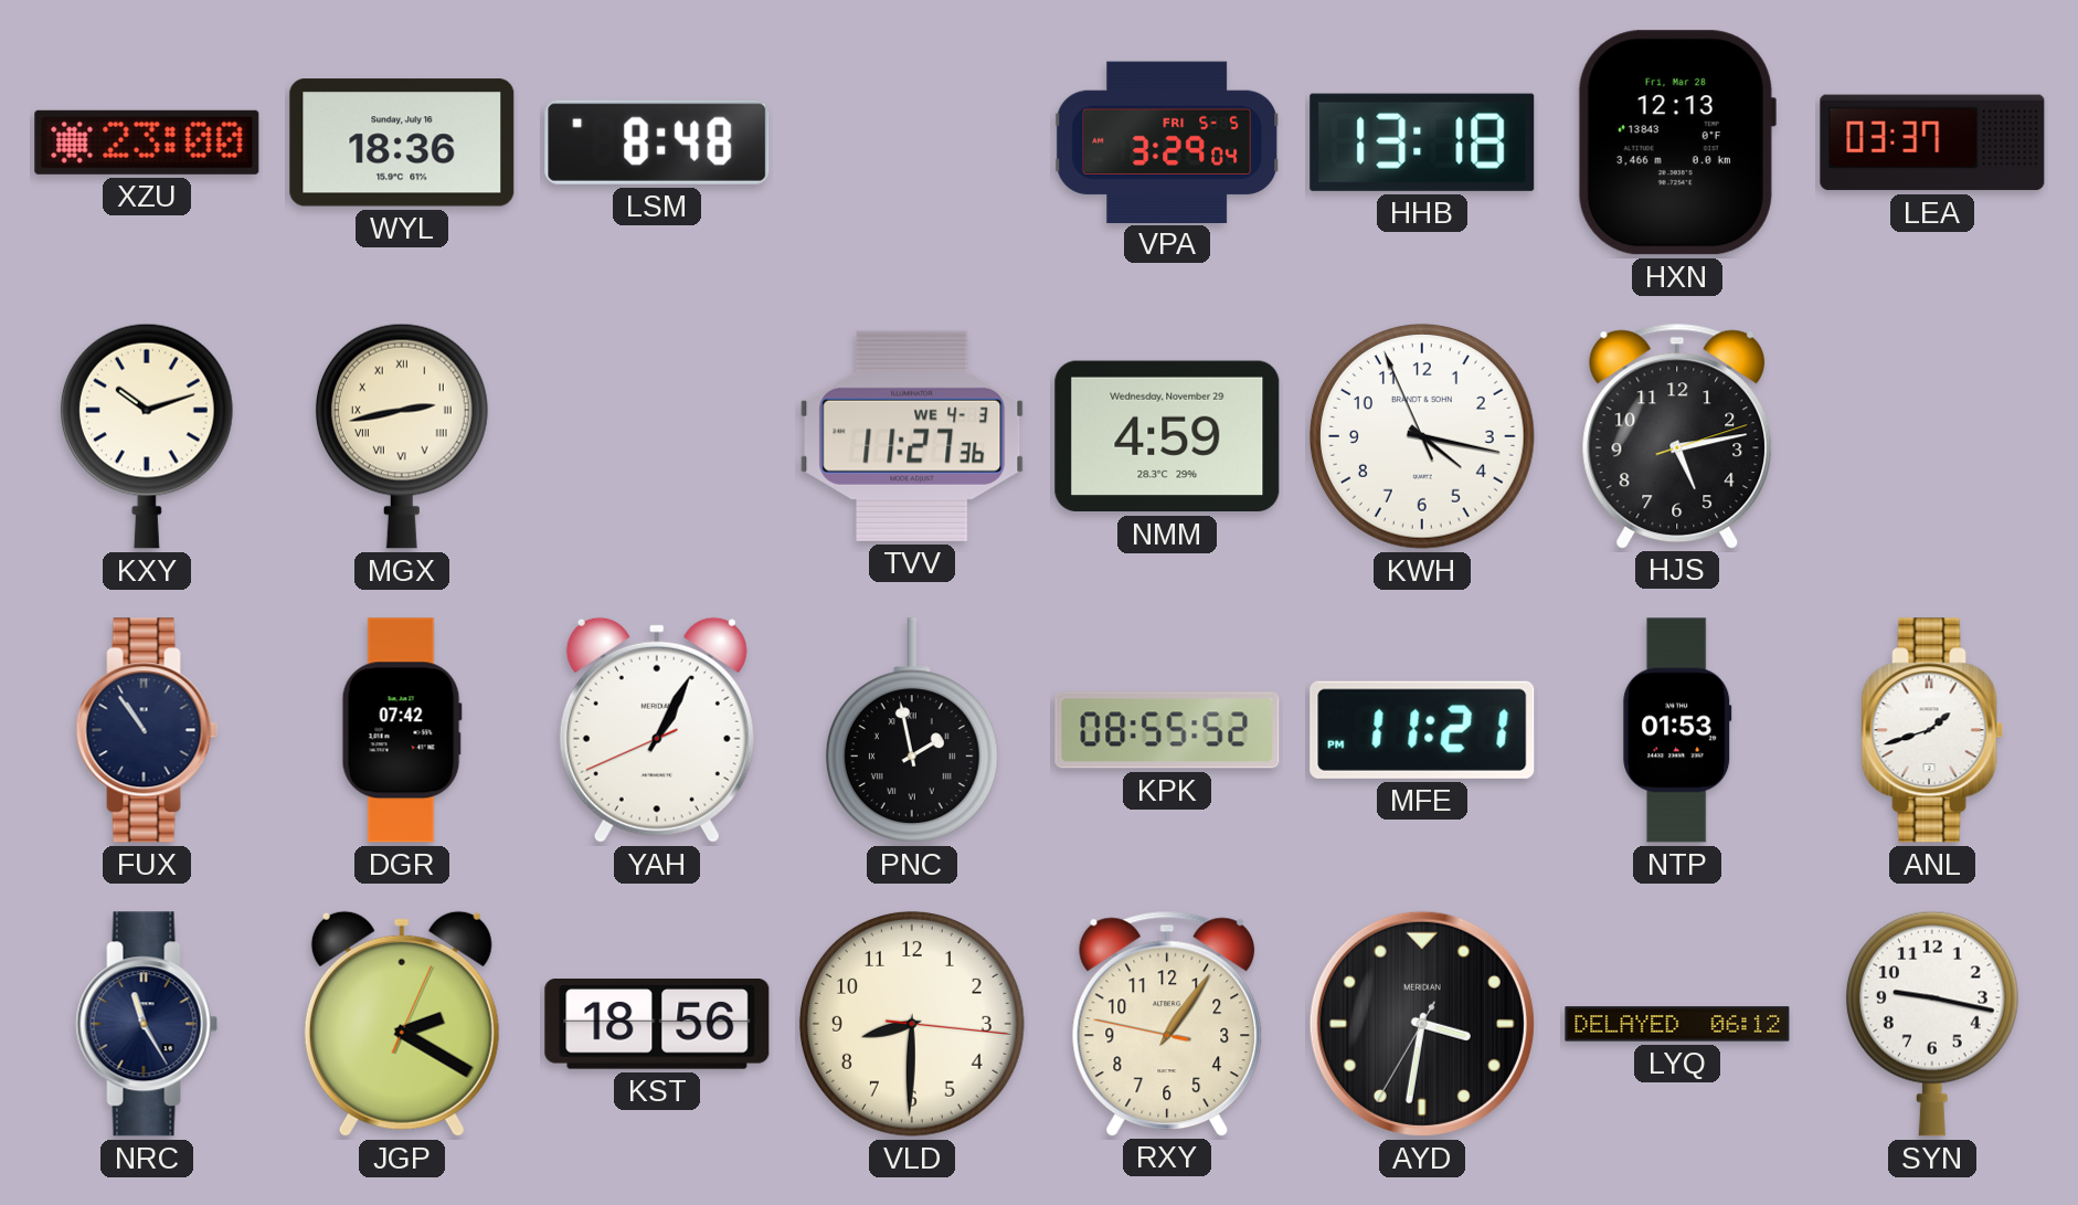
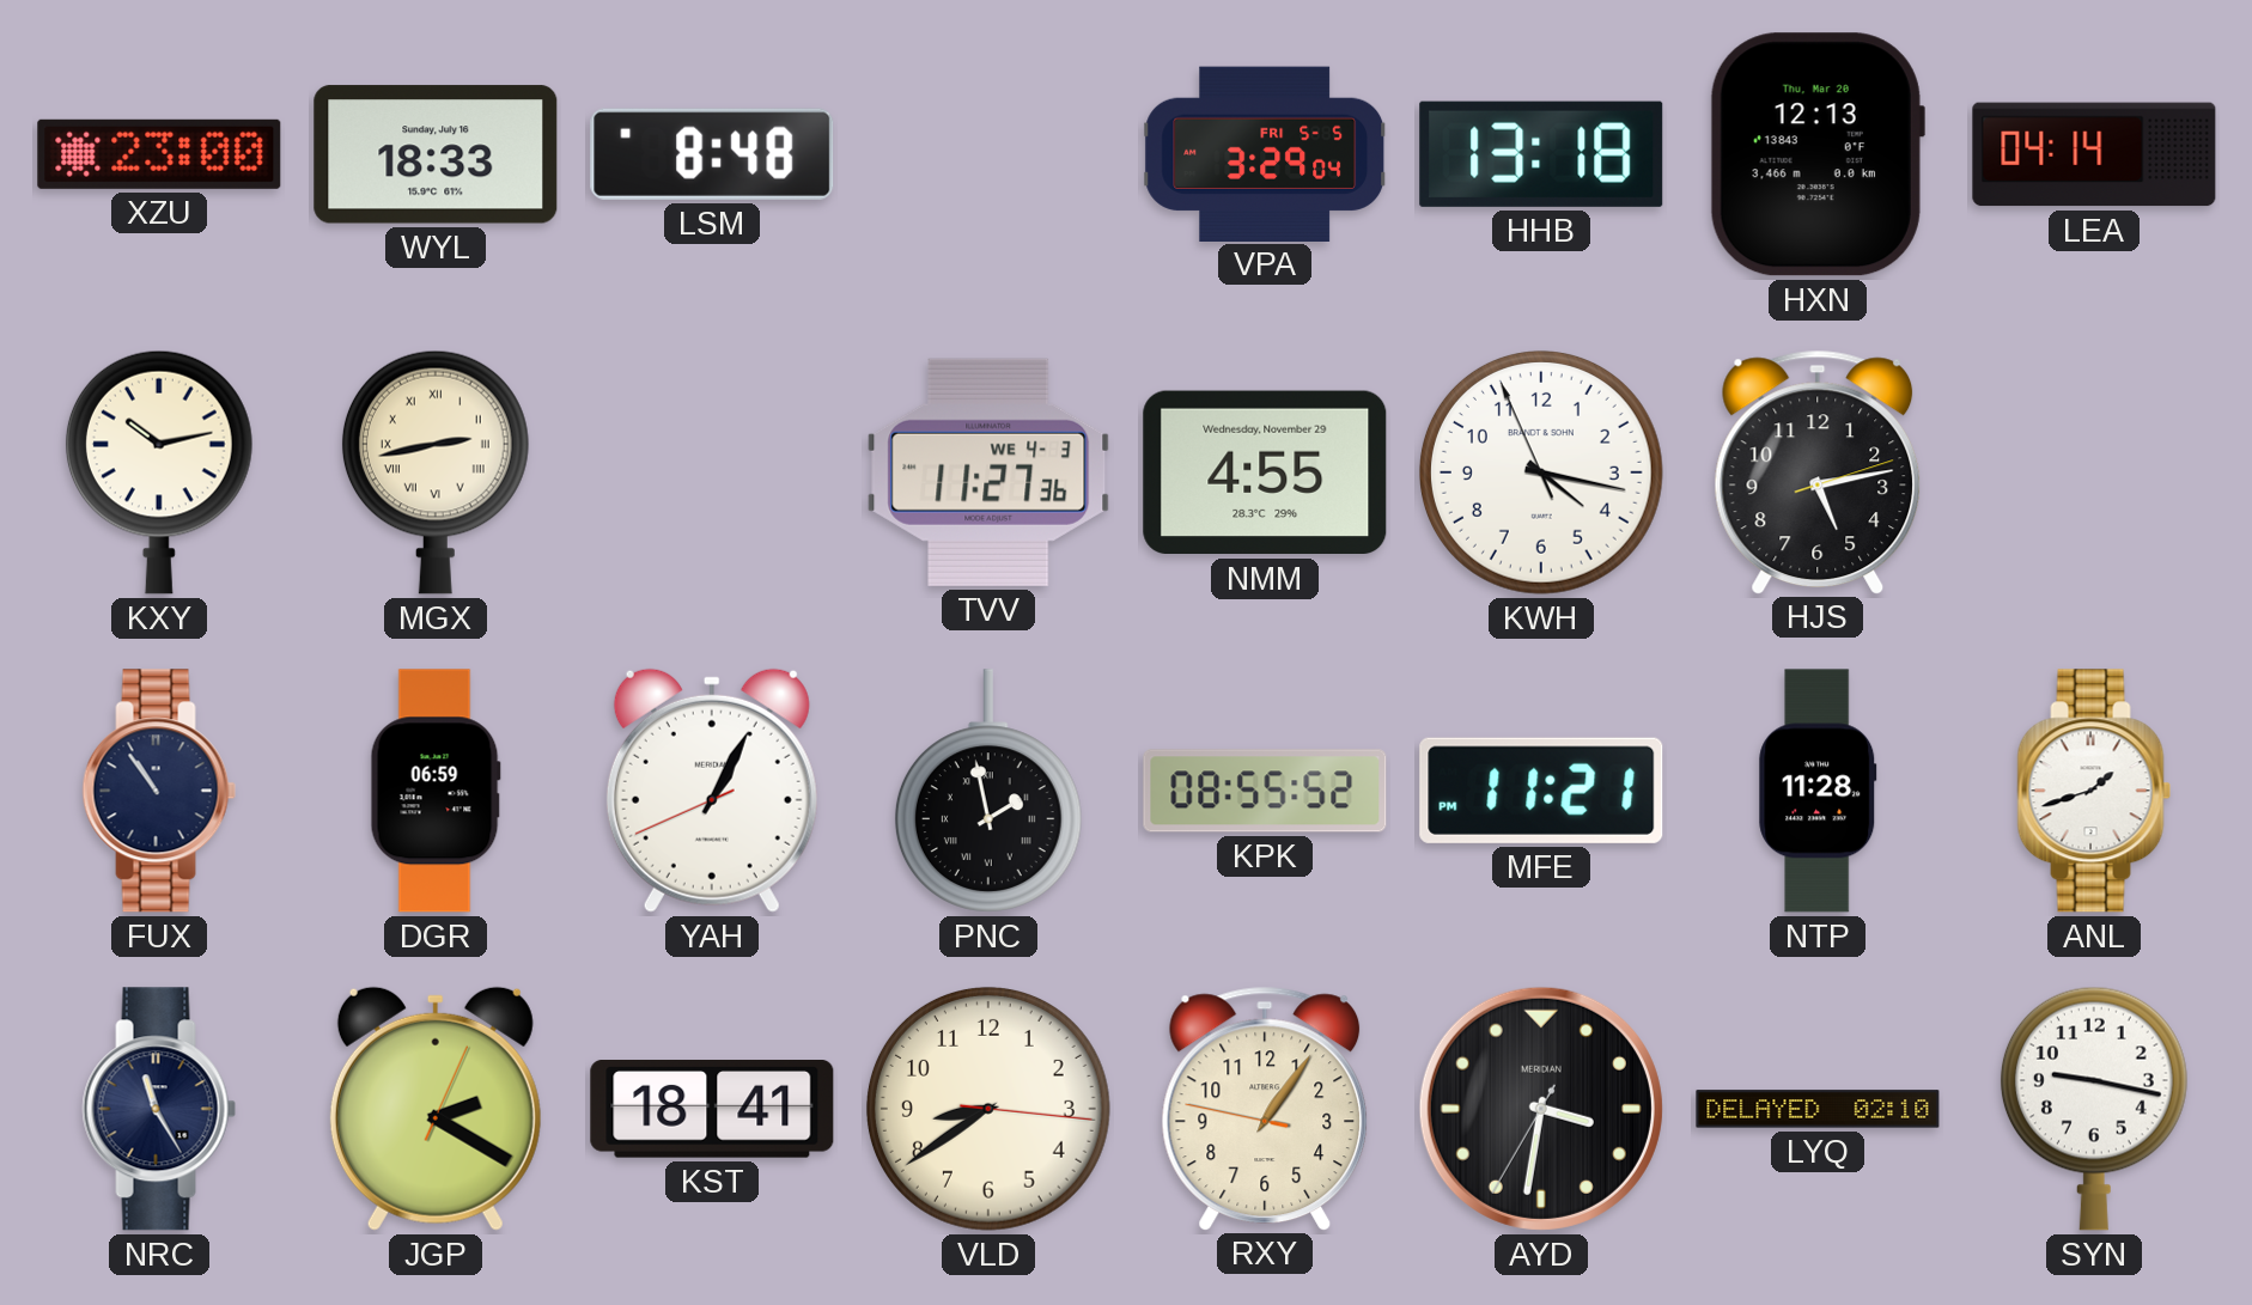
WYL: 18:36 -> 18:33 (436, 154)
HXN date: Fri, Mar 28 -> Thu, Mar 20 (1816, 154)
LEA: 03:37 -> 04:14 (2094, 154)
KXY: 10:12 -> 10:13 (159, 472)
NMM: 4:59 -> 4:55 (1265, 472)
DGR: 07:42 -> 06:59 (436, 791)
NTP: 01:53 -> 11:28 (1818, 791)
KST: 18:56 -> 18:41 (712, 1110)
VLD: 8:30 -> 8:39 (988, 1109)
LYQ: 06:12 -> 02:10 (1818, 1109)
